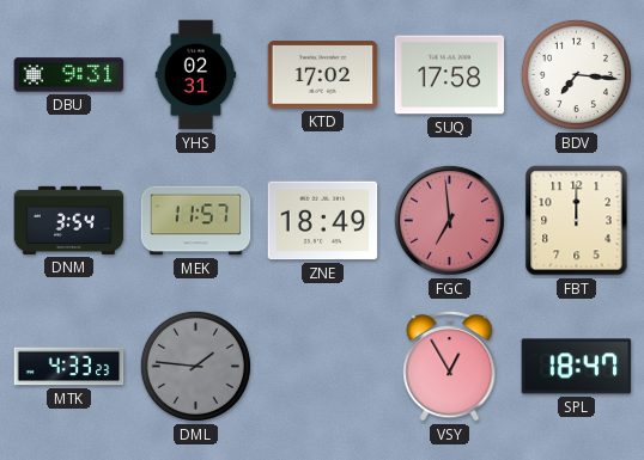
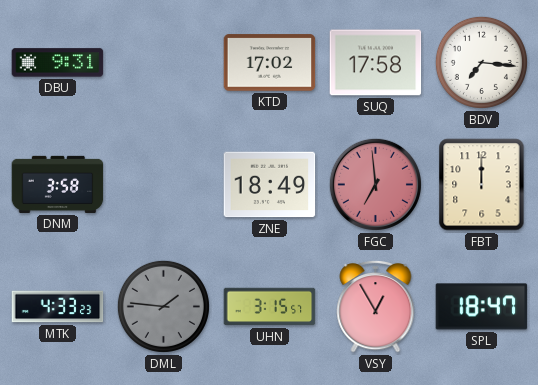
YHS: 02:31 -> none (196, 75)
DNM: 3:54 -> 3:58 (58, 184)
MEK: 11:57 -> none (196, 221)
UHN: none -> 3:15 (270, 307)
